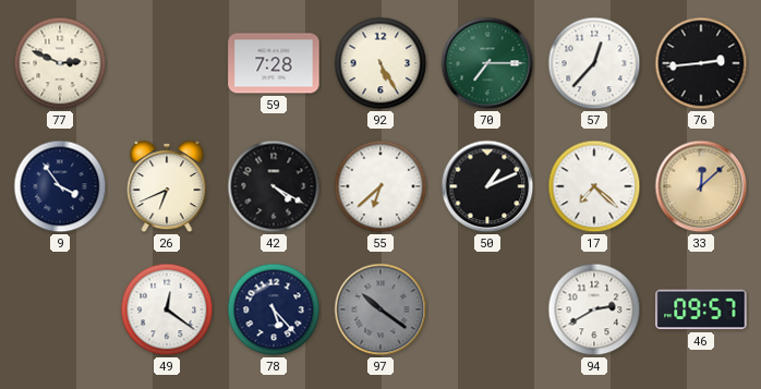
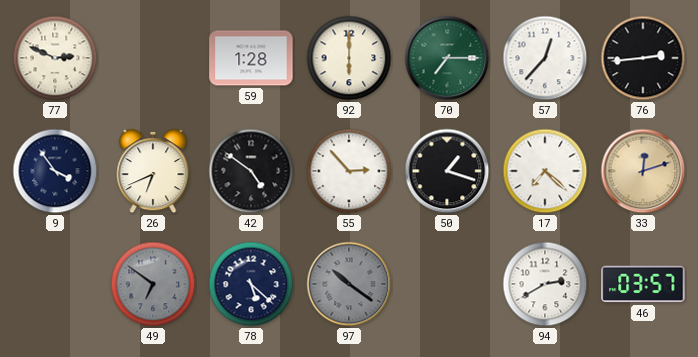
59: 7:28 -> 1:28 (251, 58)
92: 5:25 -> 6:00 (349, 58)
42: 4:20 -> 4:51 (251, 171)
55: 6:38 -> 2:53 (349, 171)
50: 1:11 -> 1:18 (447, 171)
33: 12:08 -> 12:12 (643, 171)
49: 12:21 -> 6:51 (153, 284)
49 dial: white -> grey (153, 284)
78: 5:23 -> 5:22 (251, 284)
46: 09:57 -> 03:57 (643, 284)
